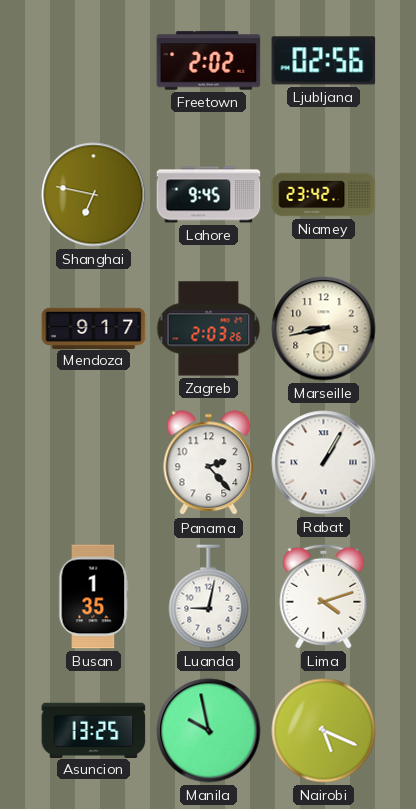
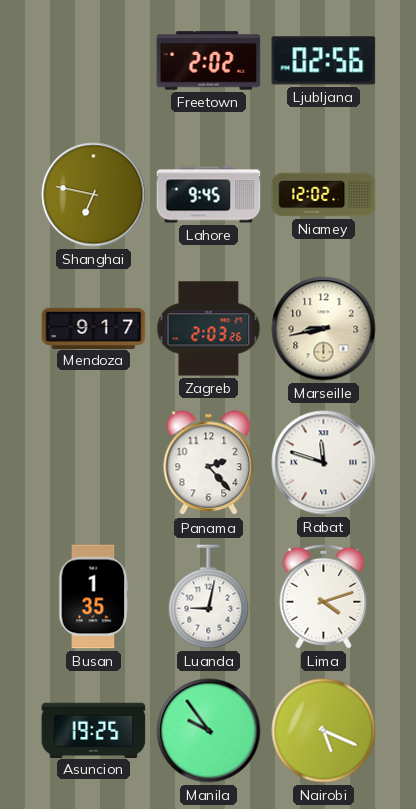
Niamey: 23:42 -> 12:02 (324, 195)
Rabat: 1:05 -> 11:48 (324, 463)
Asuncion: 13:25 -> 19:25 (94, 730)
Manila: 9:58 -> 9:54 (209, 731)
